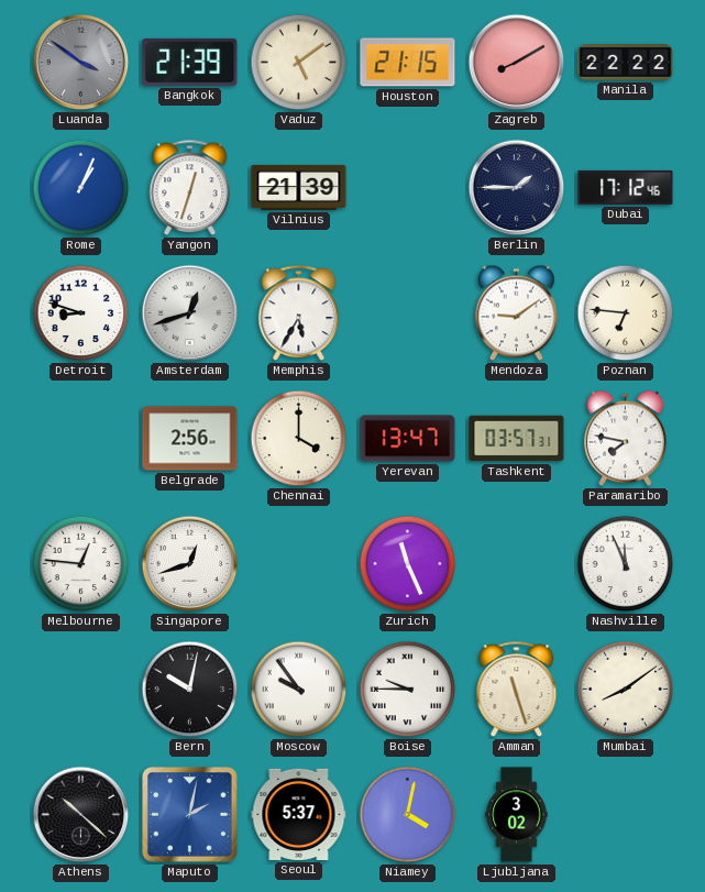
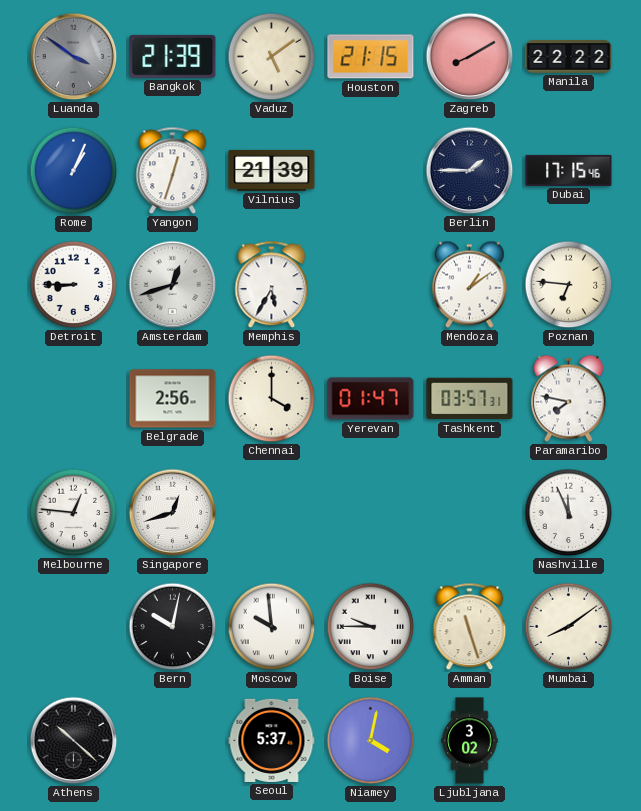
Dubai: 17:12 -> 17:15 (569, 170)
Detroit: 8:48 -> 8:45 (74, 285)
Mendoza: 9:09 -> 1:09 (469, 285)
Yerevan: 13:47 -> 01:47 (371, 399)
Zurich: 11:26 -> none (408, 564)
Moscow: 9:54 -> 9:59 (272, 627)
Maputo: 2:02 -> none (190, 815)
